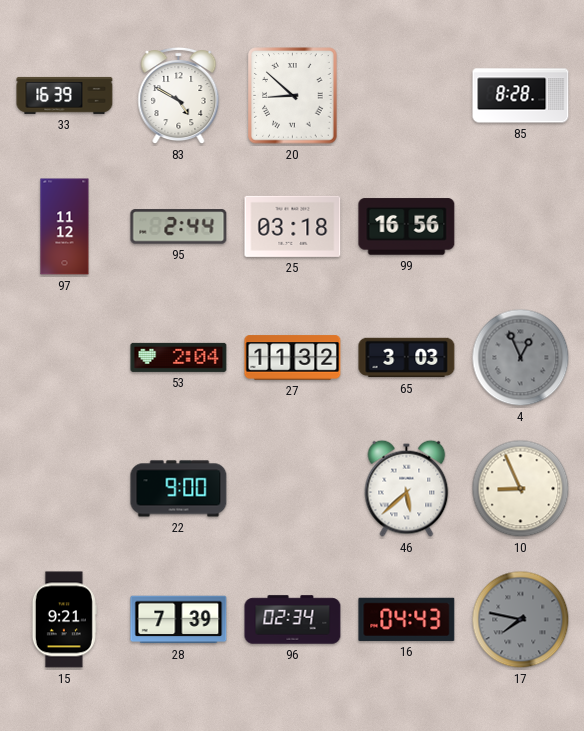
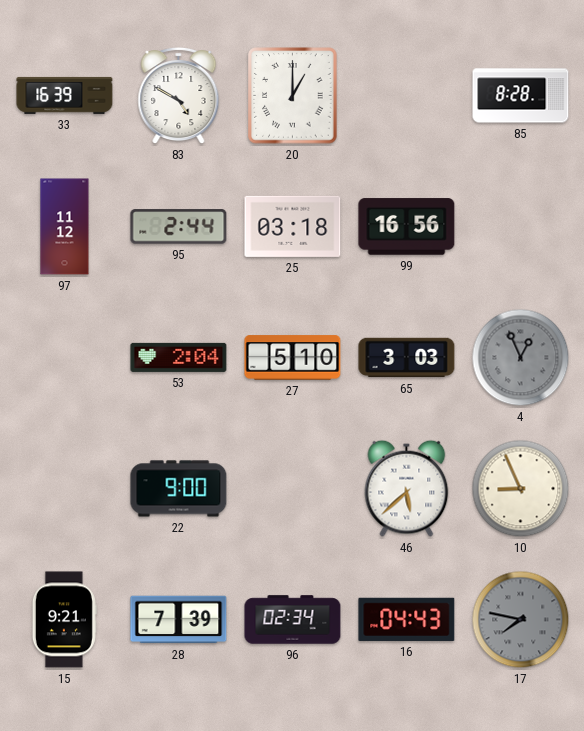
20: 8:52 -> 1:00 (293, 96)
27: 11:32 -> 5:10 (293, 358)
